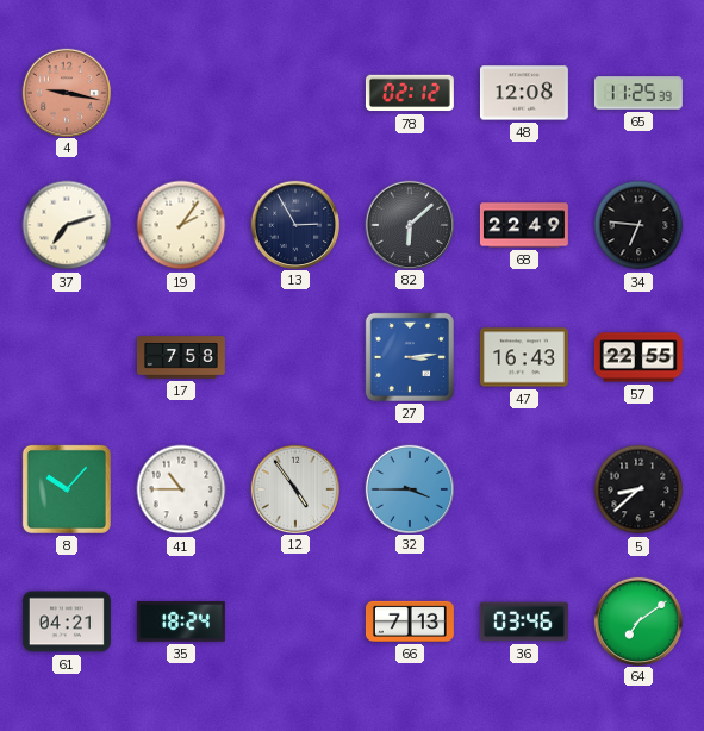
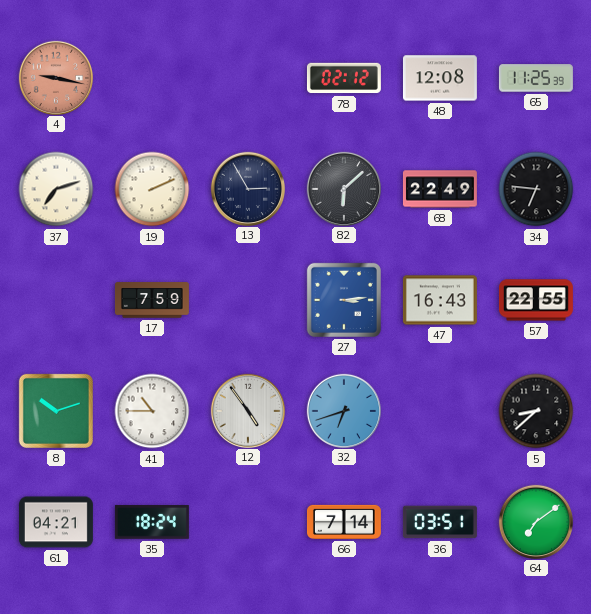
19: 2:06 -> 2:11 (152, 189)
17: 7:58 -> 7:59 (152, 300)
8: 10:07 -> 10:12 (56, 411)
32: 3:45 -> 6:42 (343, 410)
66: 7:13 -> 7:14 (344, 522)
36: 03:46 -> 03:51 (440, 522)
